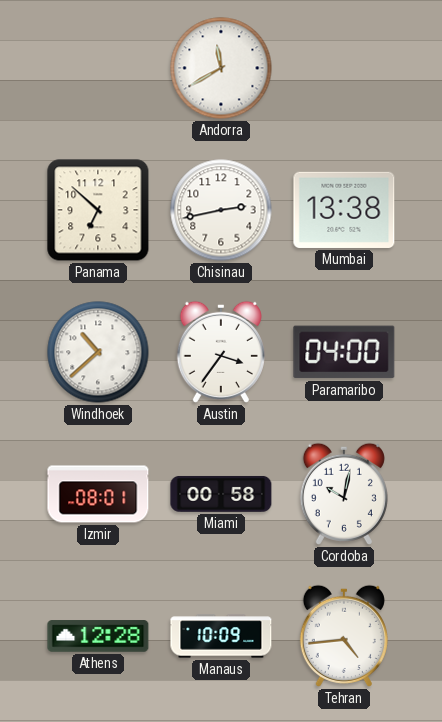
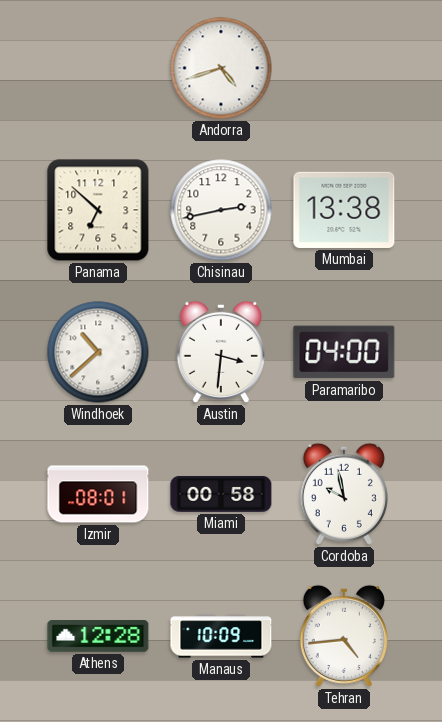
Andorra: 11:40 -> 4:42 (221, 68)
Austin: 3:36 -> 3:31 (221, 352)
Cordoba: 10:02 -> 9:58 (344, 494)
